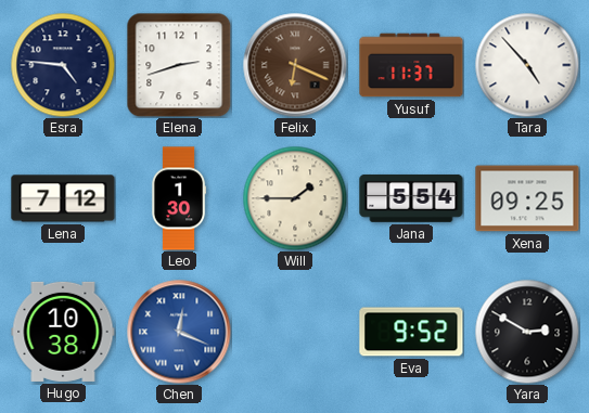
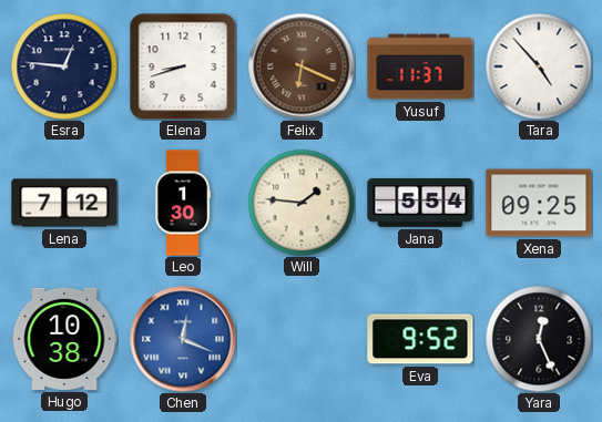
Esra: 4:46 -> 12:46 (64, 66)
Elena: 2:42 -> 8:42 (183, 66)
Will: 1:45 -> 1:46 (302, 203)
Yara: 2:50 -> 12:26 (539, 339)
